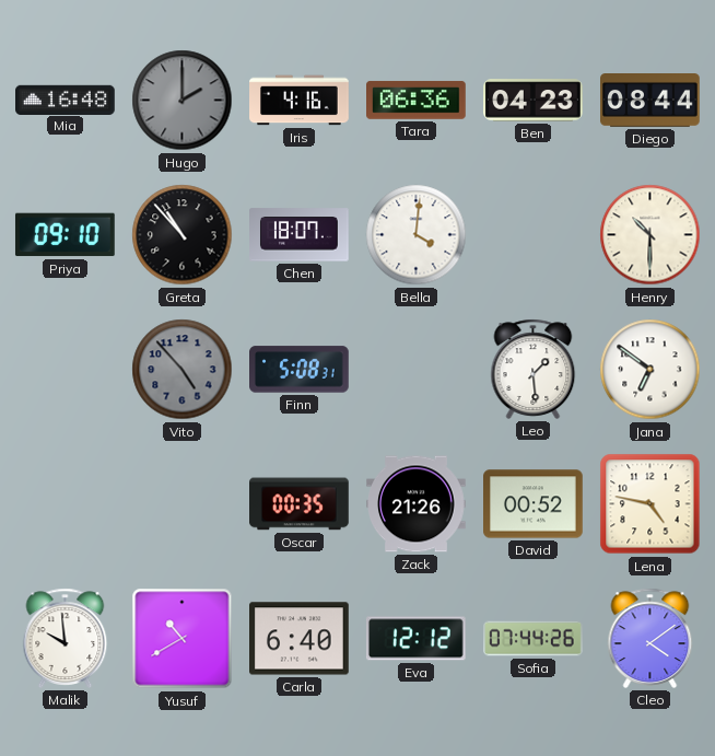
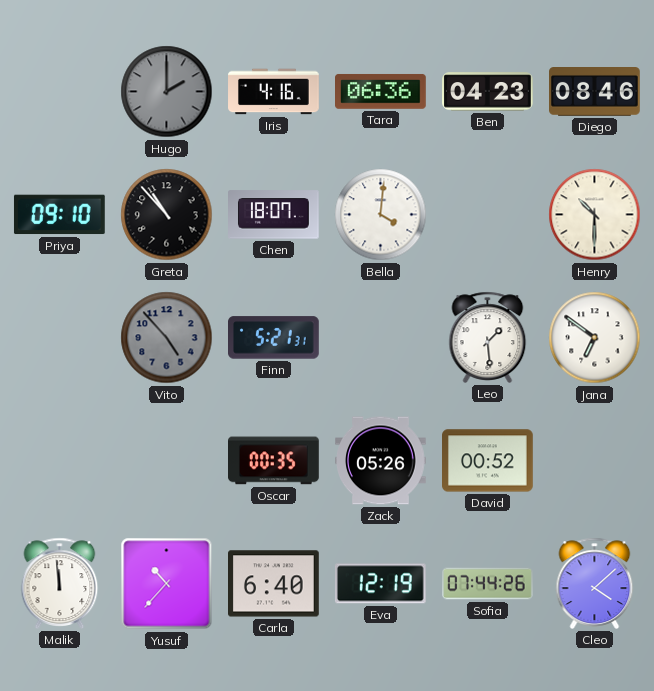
Mia: 16:48 -> none (66, 100)
Diego: 08:44 -> 08:46 (595, 92)
Finn: 5:08 -> 5:21 (274, 338)
Zack: 21:26 -> 05:26 (381, 461)
Lena: 4:47 -> none (650, 504)
Malik: 9:59 -> 11:59 (60, 583)
Yusuf: 10:40 -> 10:37 (167, 584)
Eva: 12:12 -> 12:19 (380, 584)
Cleo: 4:09 -> 4:08 (595, 583)
